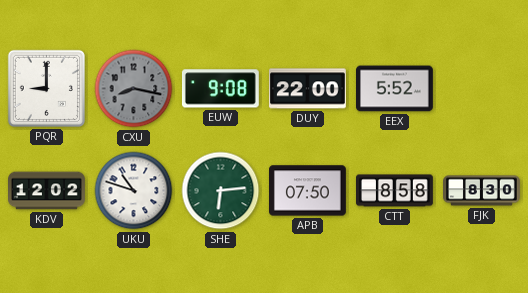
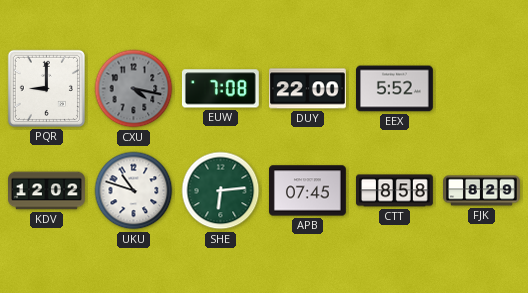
CXU: 8:17 -> 4:17 (134, 89)
EUW: 9:08 -> 7:08 (220, 89)
APB: 07:50 -> 07:45 (308, 191)
FJK: 8:30 -> 8:29 (482, 191)
